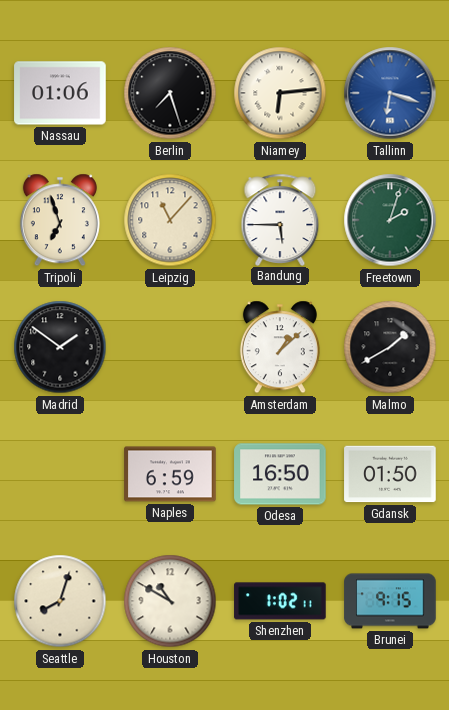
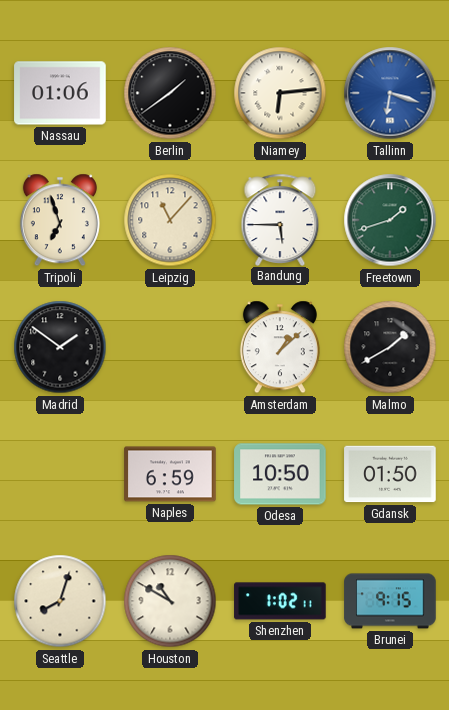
Berlin: 7:27 -> 1:39 (170, 93)
Freetown: 2:03 -> 1:42 (390, 220)
Odesa: 16:50 -> 10:50 (280, 474)
